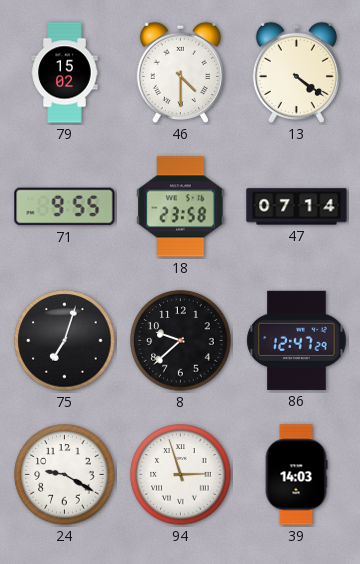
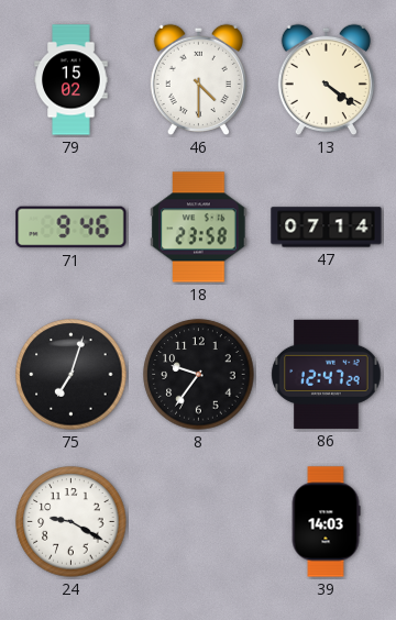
71: 9:55 -> 9:46 (71, 228)
8: 9:38 -> 9:36 (199, 375)
94: 2:57 -> none (181, 475)
